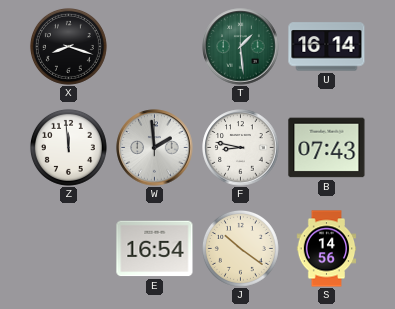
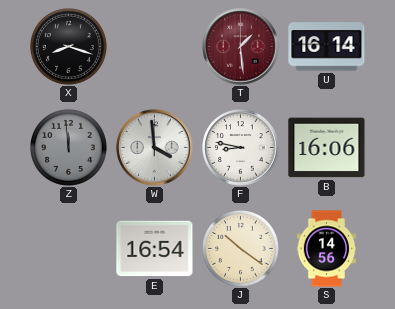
T dial: green -> burgundy (241, 47)
Z dial: white -> grey (68, 147)
W: 1:59 -> 3:59 (155, 148)
B: 07:43 -> 16:06 (327, 148)
